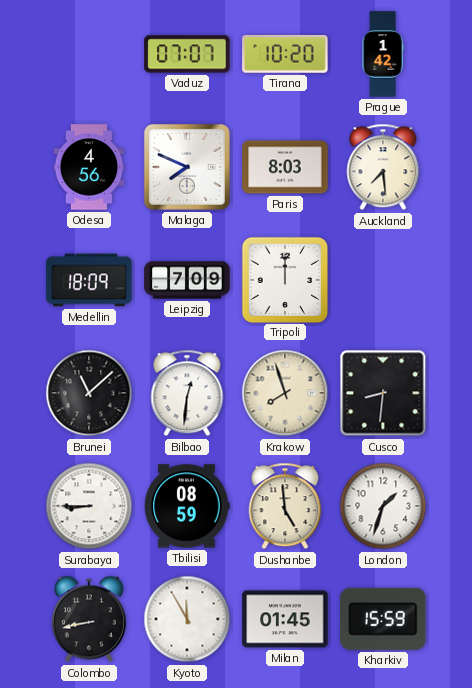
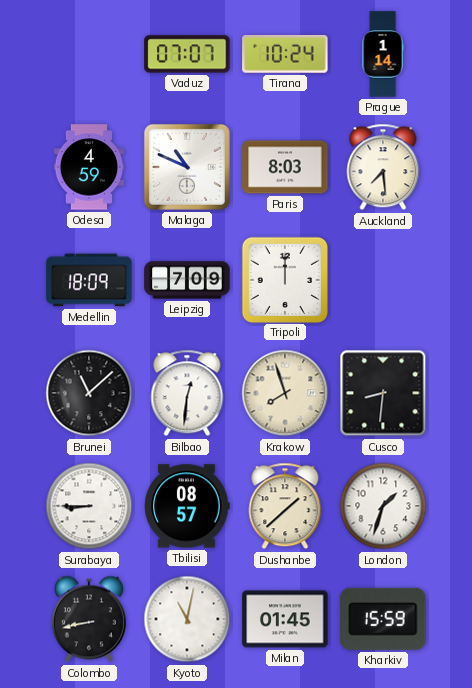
Tirana: 10:20 -> 10:24 (285, 54)
Prague: 1:42 -> 1:14 (383, 54)
Odesa: 4:56 -> 4:59 (89, 167)
Malaga: 7:49 -> 10:49 (187, 167)
Tbilisi: 08:59 -> 08:57 (187, 506)
Dushanbe: 4:59 -> 1:38 (285, 506)
Kyoto: 11:55 -> 11:02 (187, 619)
